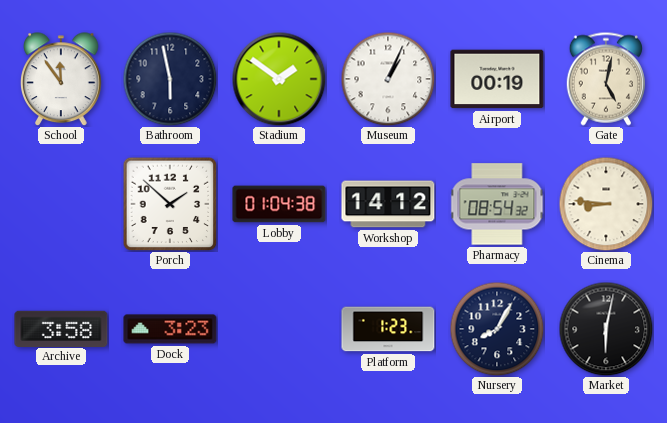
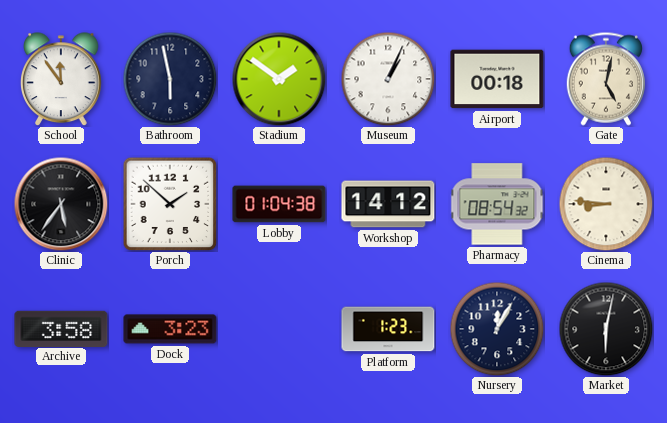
Airport: 00:19 -> 00:18 (497, 79)
Clinic: none -> 5:36 (61, 204)
Nursery: 8:05 -> 12:05 (497, 329)
